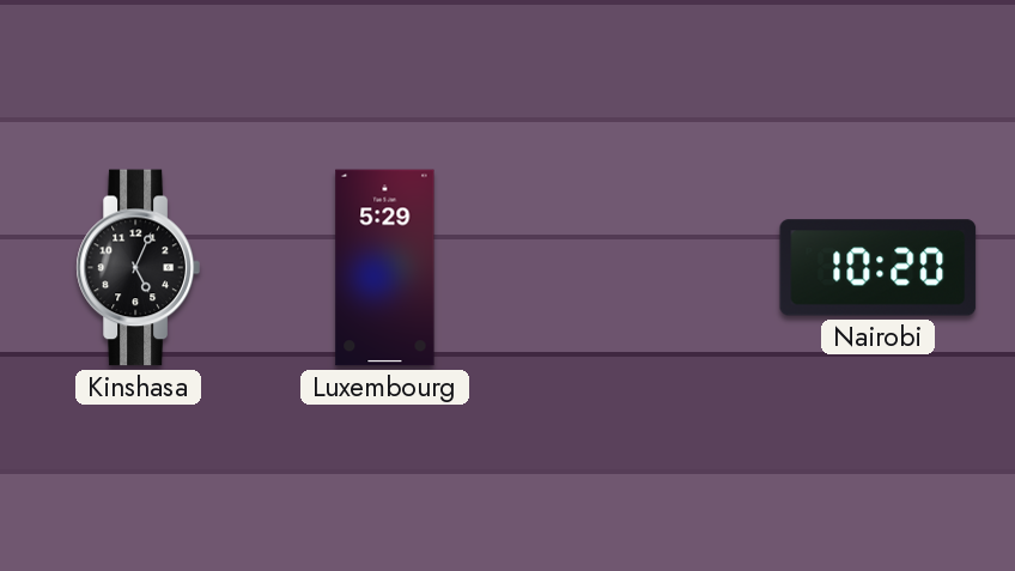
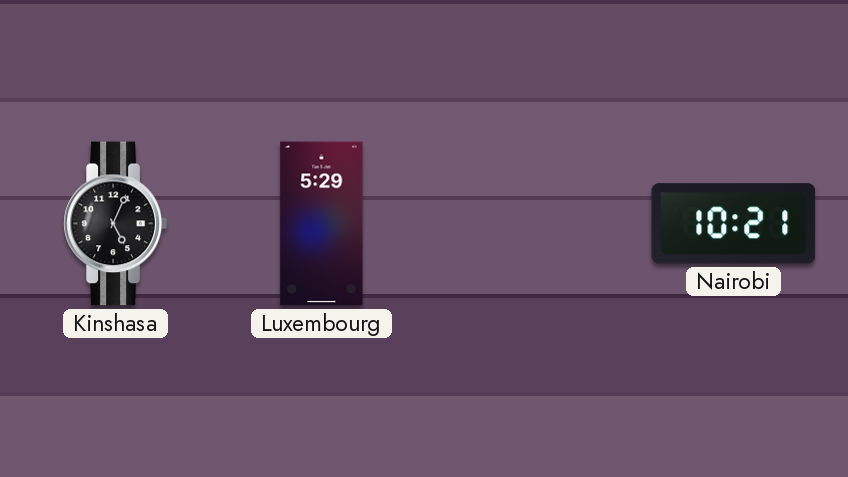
Nairobi: 10:20 -> 10:21 (734, 224)
